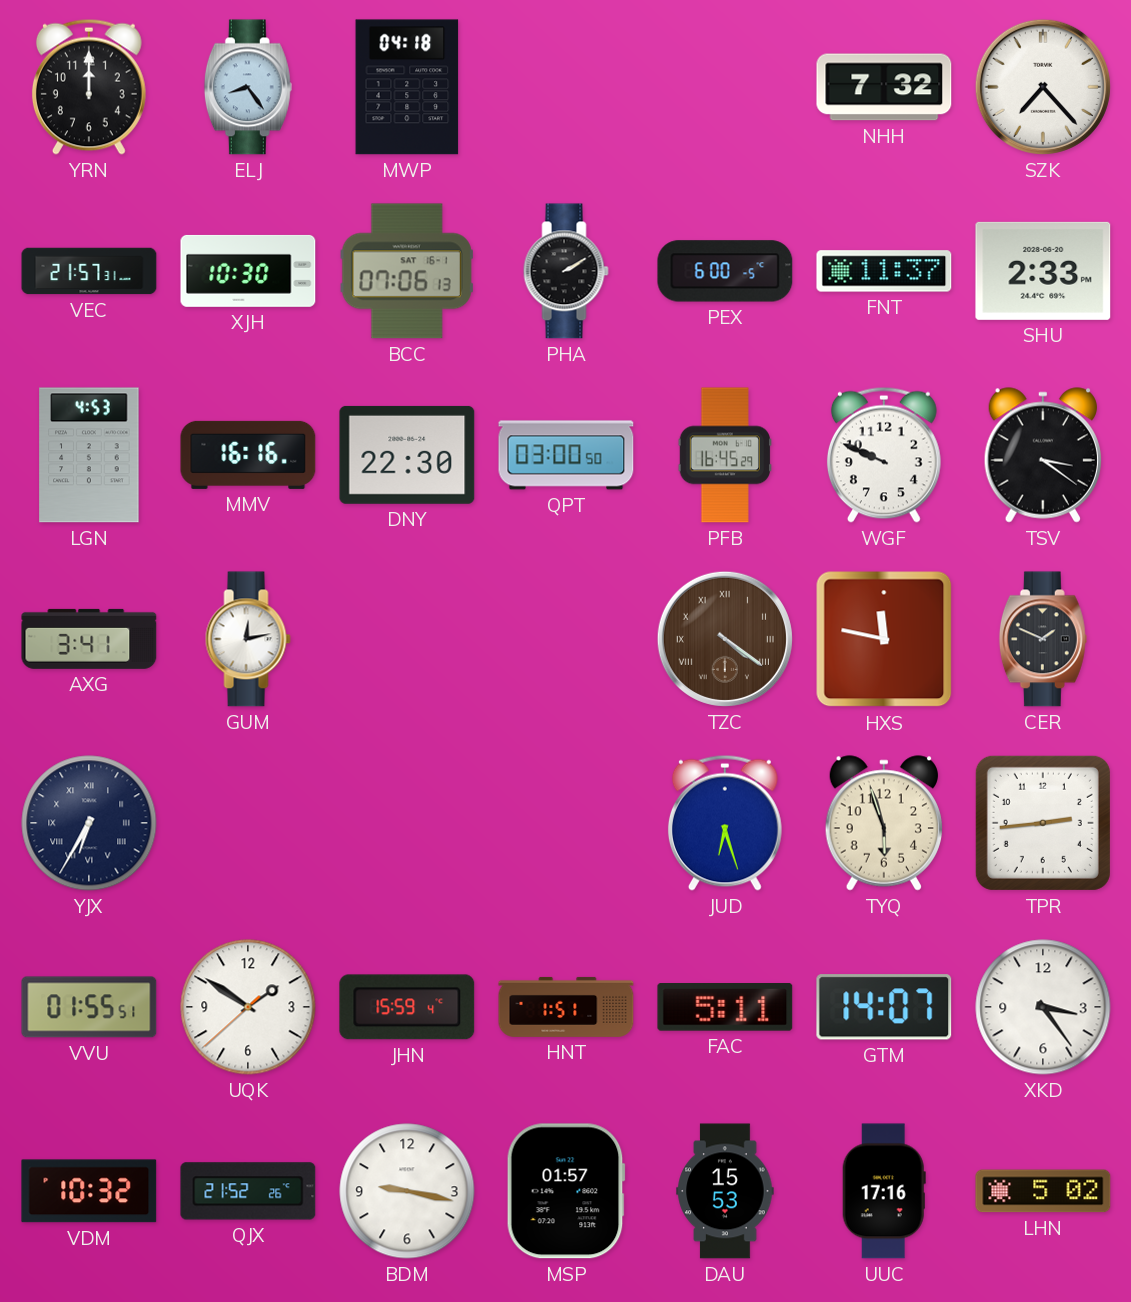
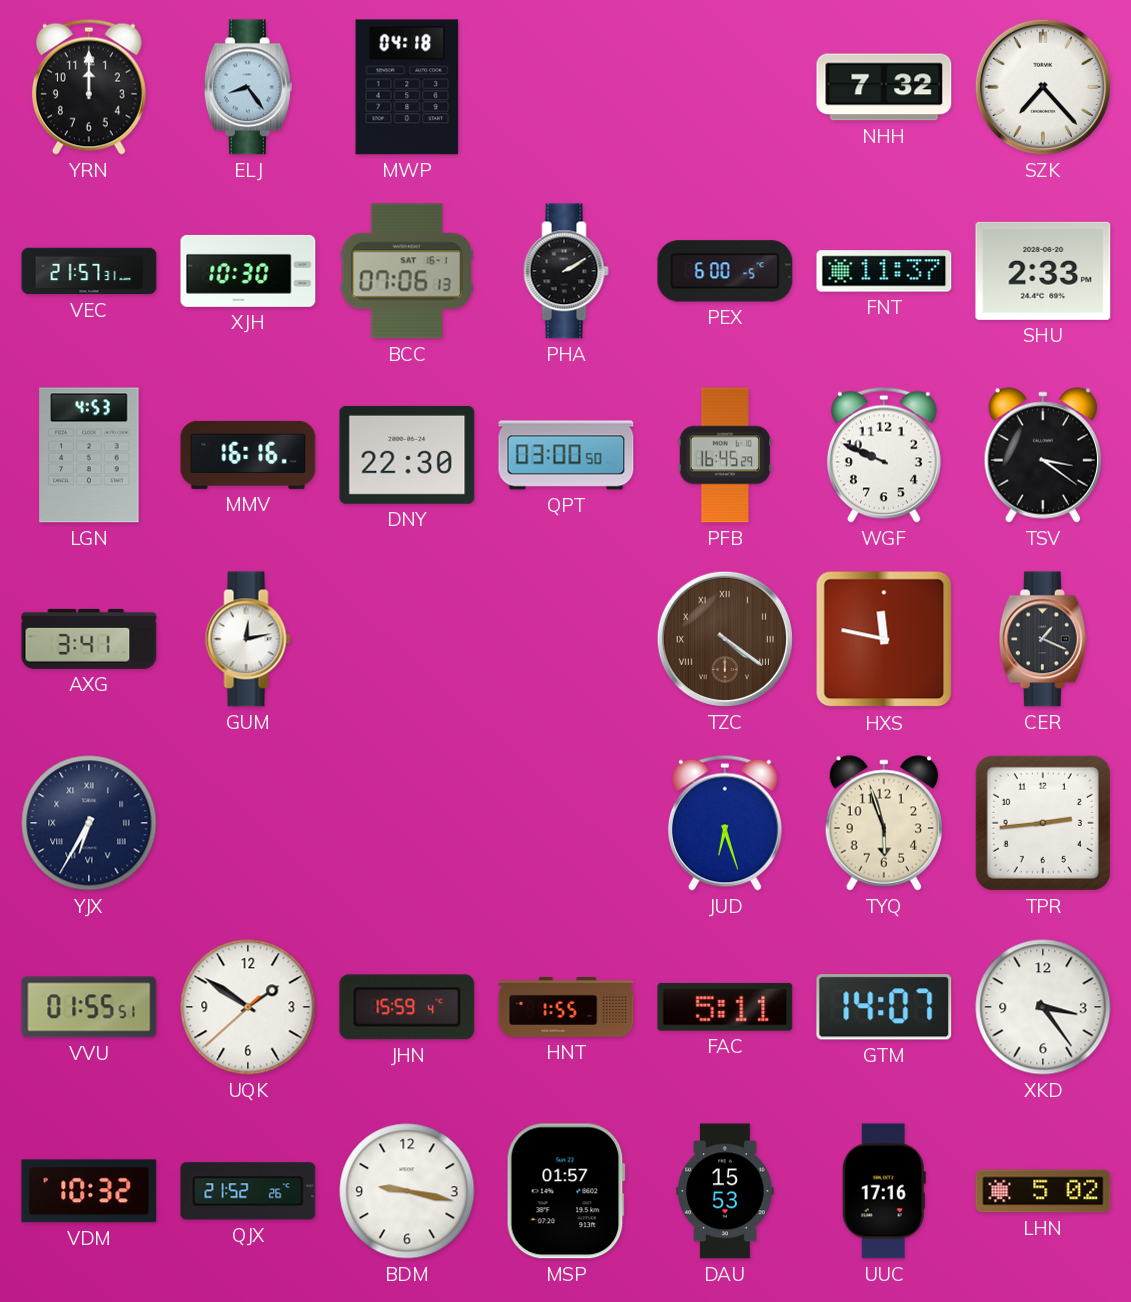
CER: 1:49 -> 1:19 (1043, 639)
HNT: 1:51 -> 1:55 (566, 1007)
